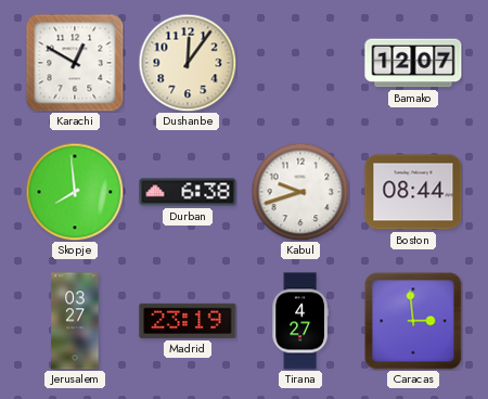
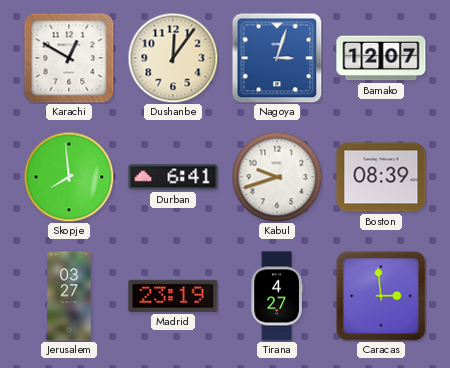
Nagoya: none -> 3:03 (277, 58)
Durban: 6:38 -> 6:41 (173, 177)
Boston: 08:44 -> 08:39 (381, 177)
